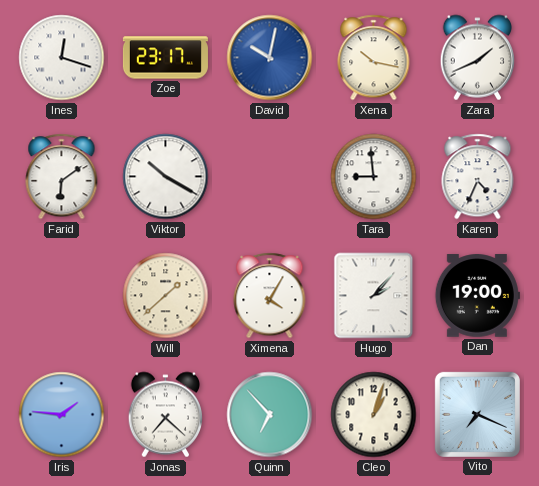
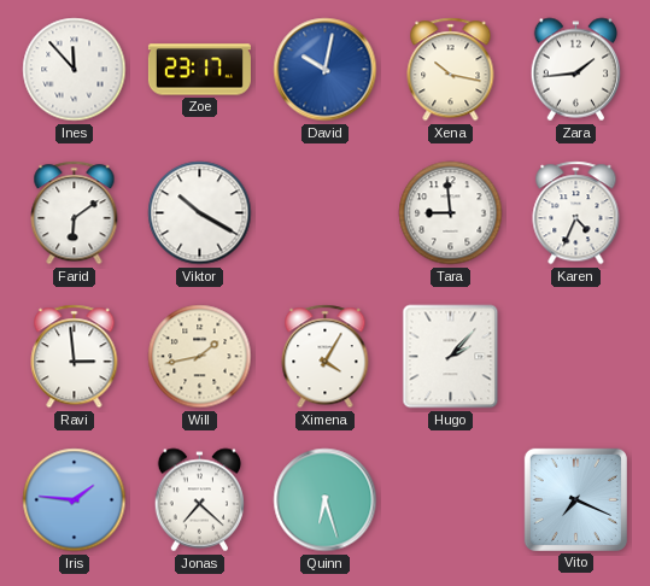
Ines: 12:18 -> 11:53 (75, 70)
Zara: 1:41 -> 1:44 (576, 70)
Ravi: none -> 2:59 (75, 357)
Will: 1:38 -> 1:43 (200, 357)
Dan: 19:00 -> none (477, 296)
Quinn: 6:53 -> 6:27 (326, 500)
Cleo: 1:03 -> none (374, 415)
